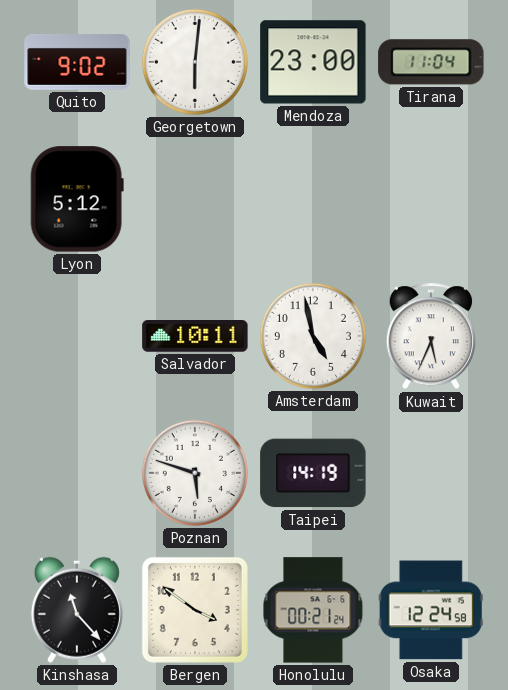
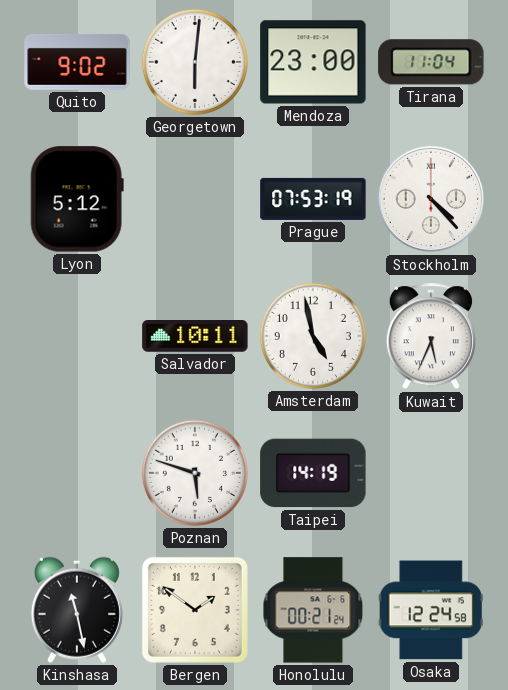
Prague: none -> 07:53 (313, 199)
Stockholm: none -> 4:23 (431, 199)
Kinshasa: 11:23 -> 11:28 (77, 610)
Bergen: 3:51 -> 1:51 (195, 610)
